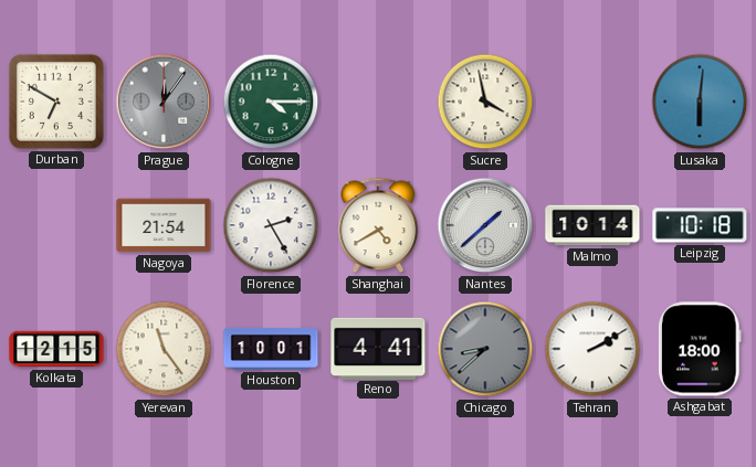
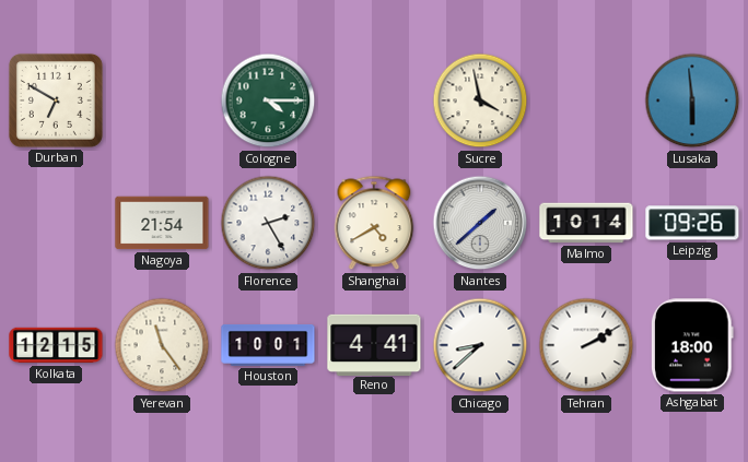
Prague: 12:06 -> none (164, 102)
Lusaka: 6:01 -> 5:59 (692, 100)
Leipzig: 10:18 -> 09:26 (692, 223)
Chicago dial: grey -> white (480, 345)
